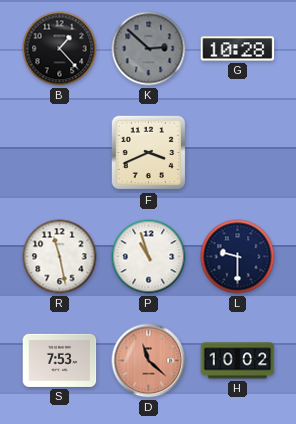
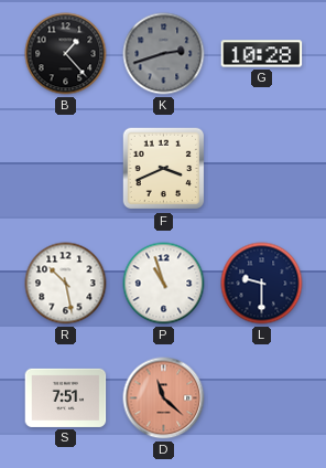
K: 2:52 -> 2:42 (164, 54)
R: 11:28 -> 10:28 (66, 284)
S: 7:53 -> 7:51 (66, 397)
H: 10:02 -> none (238, 361)
